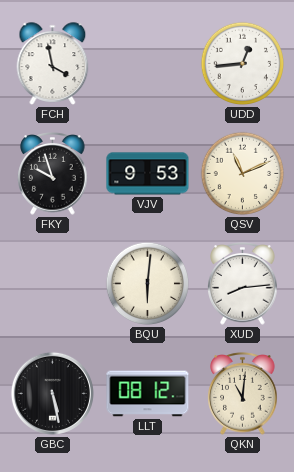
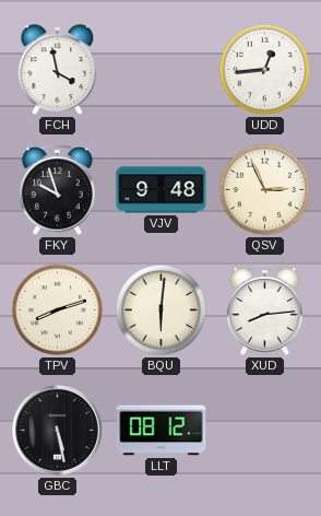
VJV: 9:53 -> 9:48 (162, 190)
QSV: 11:11 -> 2:56 (265, 190)
TPV: none -> 8:12 (58, 310)
QKN: 11:01 -> none (243, 394)
